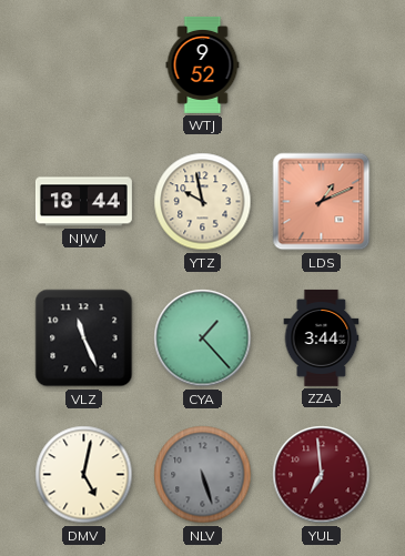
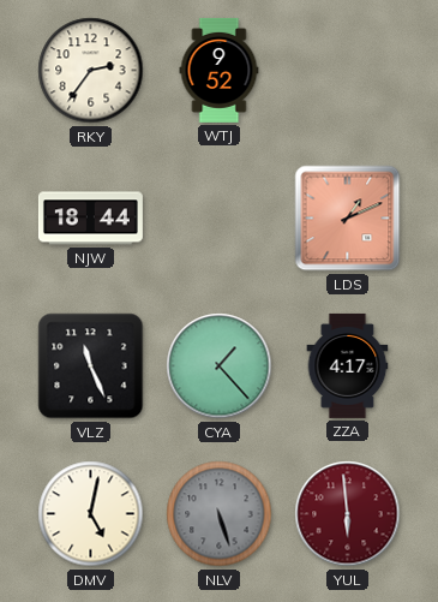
RKY: none -> 2:36 (91, 71)
YTZ: 9:58 -> none (203, 202)
ZZA: 3:44 -> 4:17 (348, 365)
YUL: 6:59 -> 5:59 (348, 514)
